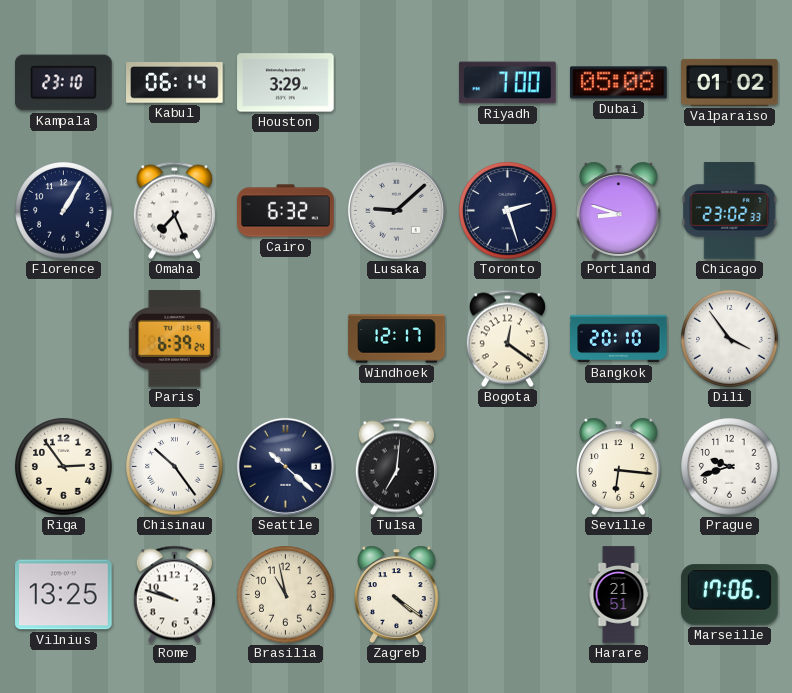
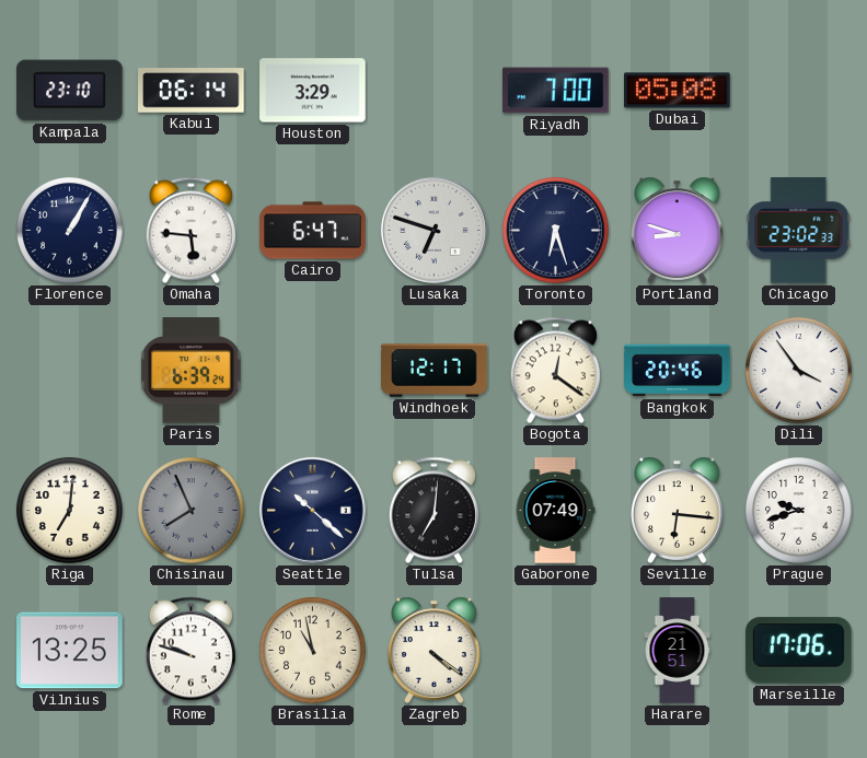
Valparaiso: 01:02 -> none (730, 82)
Omaha: 7:26 -> 5:46 (190, 231)
Cairo: 6:32 -> 6:47 (313, 231)
Lusaka: 9:08 -> 6:48 (433, 230)
Toronto: 2:27 -> 6:27 (556, 231)
Bangkok: 20:10 -> 20:46 (678, 371)
Riga: 2:54 -> 7:01 (70, 511)
Chisinau: 10:24 -> 7:56 (192, 511)
Chisinau dial: white -> grey (192, 511)
Gaborone: none -> 07:49 (555, 511)
